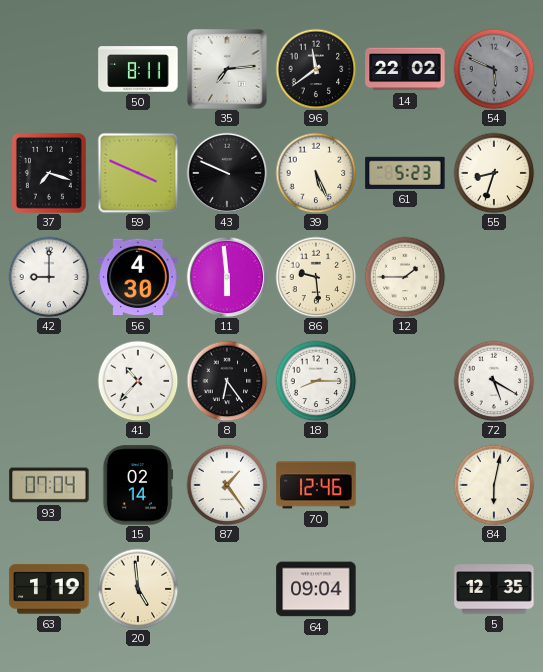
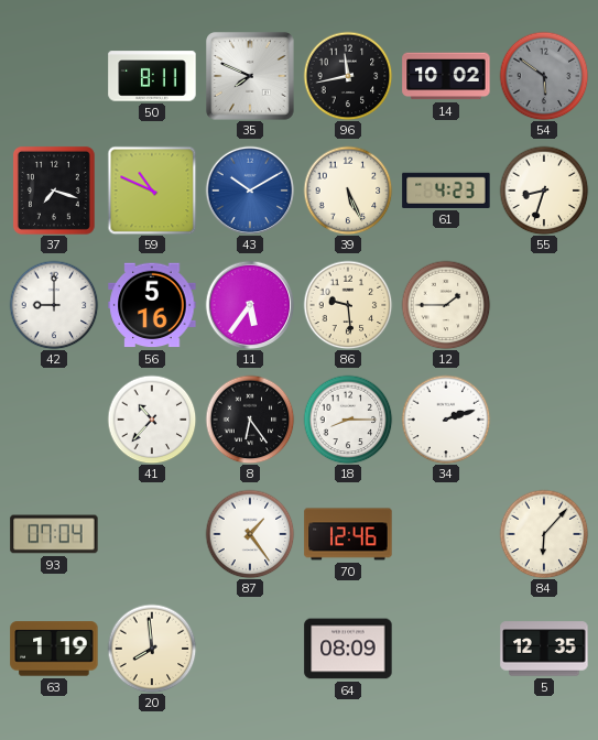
35: 7:14 -> 7:49 (251, 77)
96: 11:39 -> 11:43 (348, 76)
14: 22:02 -> 10:02 (446, 76)
54: 5:49 -> 5:51 (544, 76)
59: 3:49 -> 10:49 (152, 191)
43: 9:49 -> 10:10 (250, 191)
43 dial: black -> blue (250, 191)
61: 5:23 -> 4:23 (446, 191)
56: 4:30 -> 5:16 (152, 305)
11: 5:59 -> 5:36 (250, 305)
34: none -> 2:12 (446, 420)
72: 5:20 -> none (494, 381)
15: 02:14 -> none (138, 485)
84: 6:02 -> 6:07 (544, 534)
20: 4:59 -> 7:59 (152, 649)
64: 09:04 -> 08:09 (348, 649)
